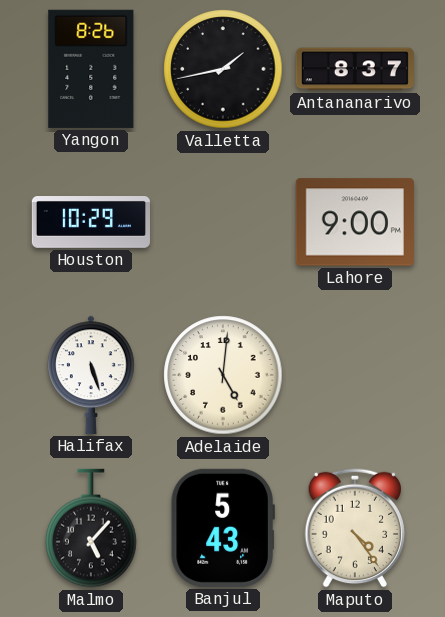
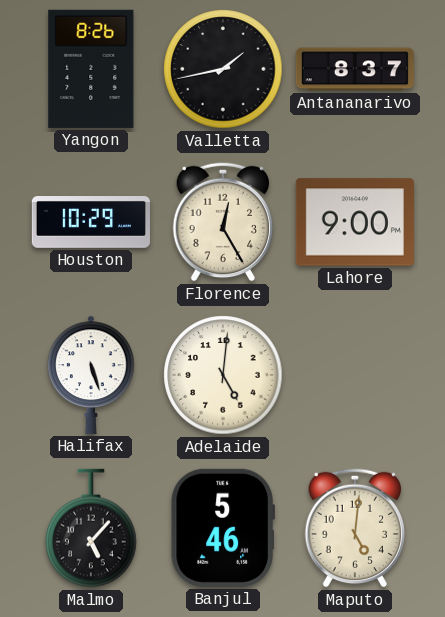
Florence: none -> 12:25 (223, 222)
Banjul: 5:43 -> 5:46 (223, 528)
Maputo: 4:24 -> 5:01 (355, 528)
